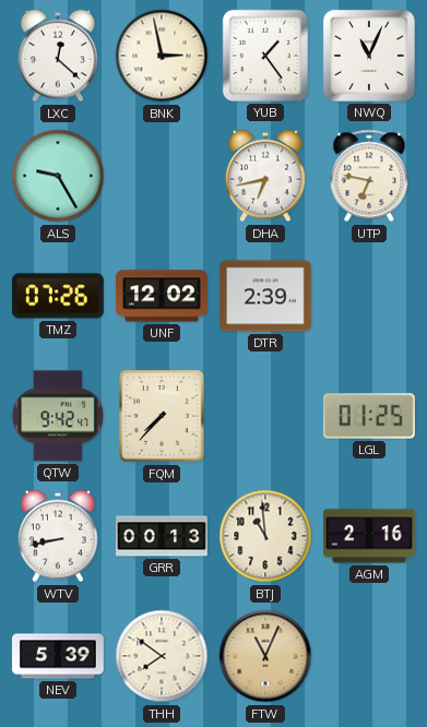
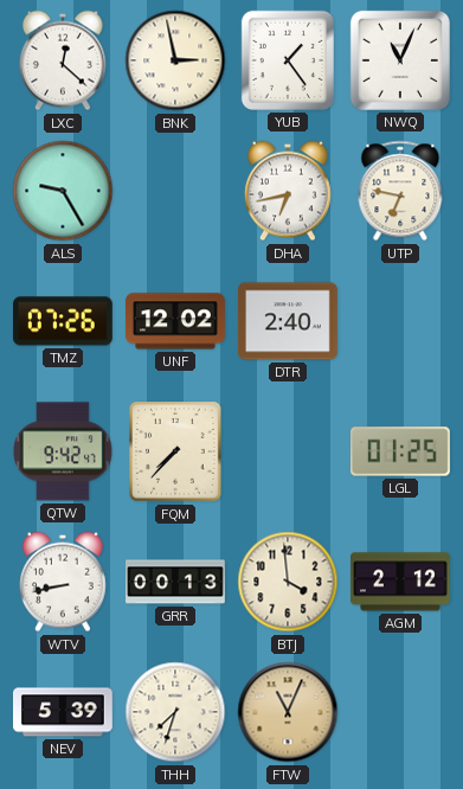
DTR: 2:39 -> 2:40 (288, 321)
BTJ: 10:59 -> 3:59 (288, 582)
AGM: 2:16 -> 2:12 (401, 582)
THH: 7:51 -> 7:33 (175, 712)
